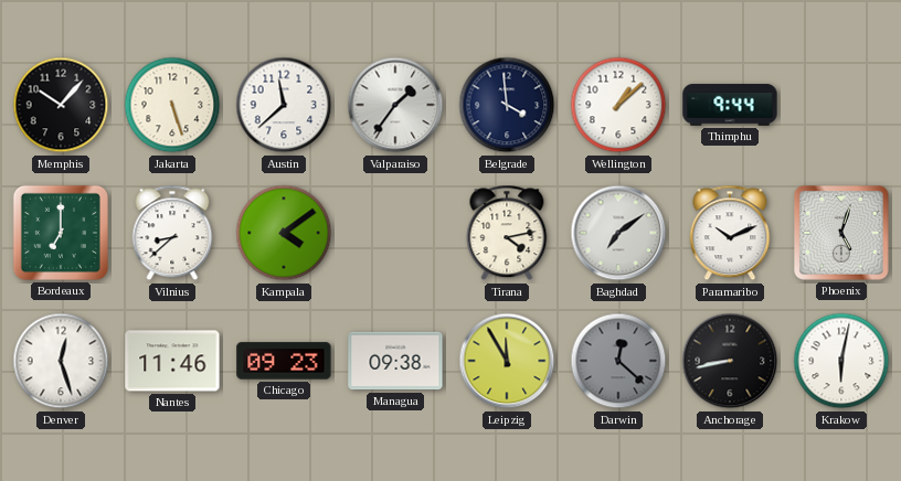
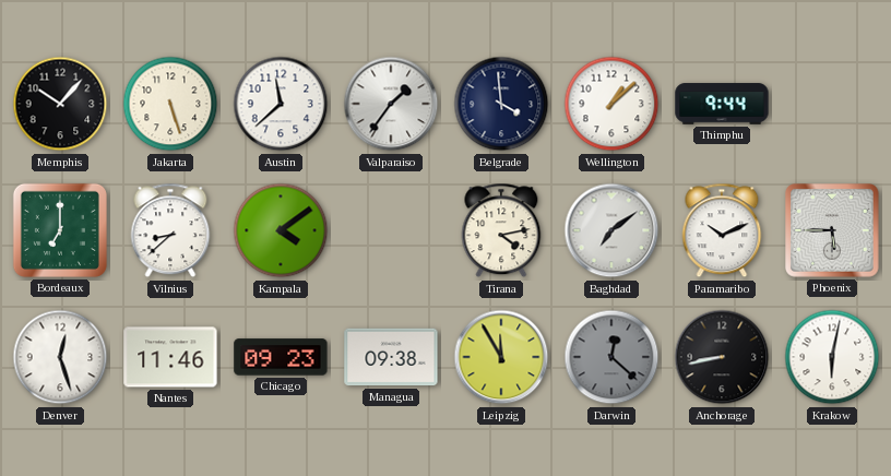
Phoenix: 5:03 -> 5:45 (833, 231)
